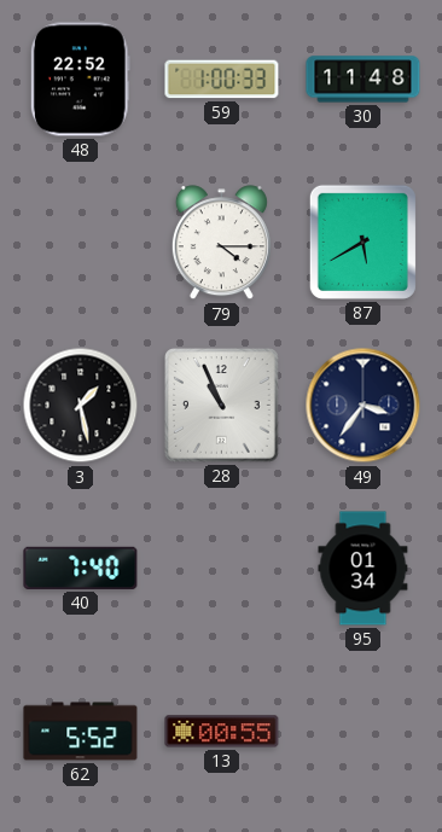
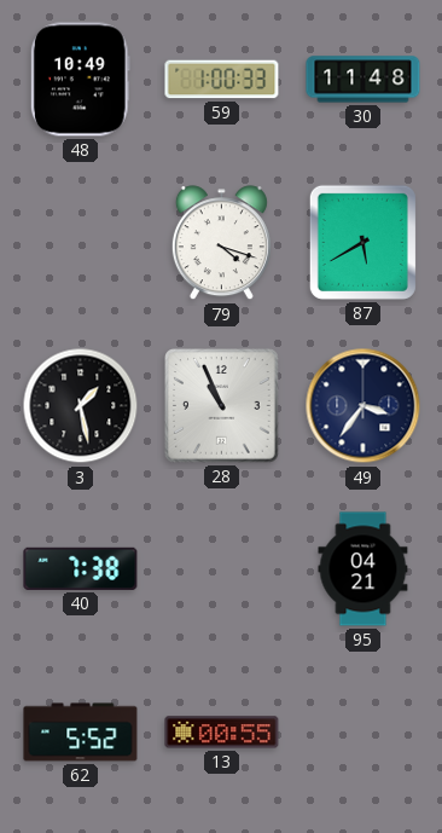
48: 22:52 -> 10:49 (80, 80)
79: 4:15 -> 4:18 (221, 243)
40: 7:40 -> 7:38 (81, 568)
95: 01:34 -> 04:21 (364, 569)
